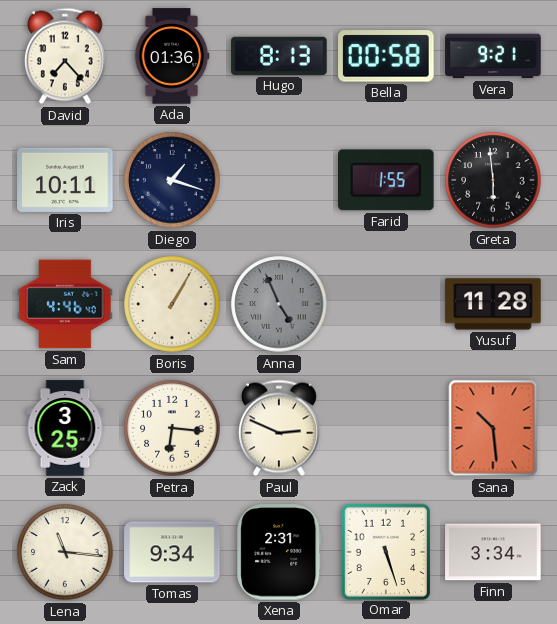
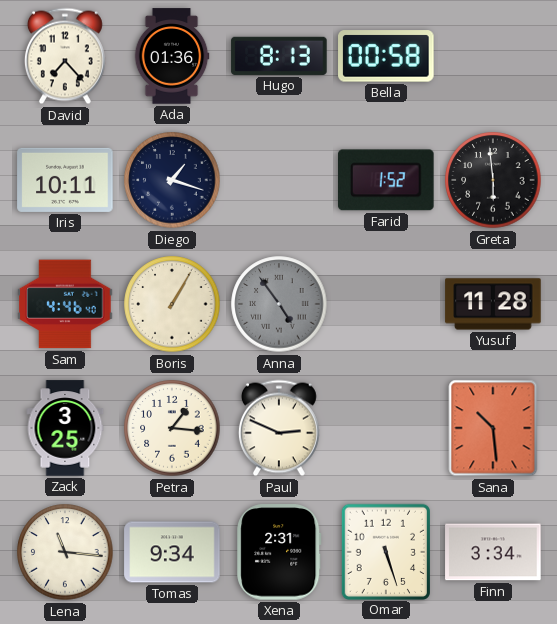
Vera: 9:21 -> none (493, 56)
Farid: 1:55 -> 1:52 (387, 180)
Anna: 4:56 -> 4:54 (279, 304)
Petra: 6:16 -> 1:16 (172, 428)
